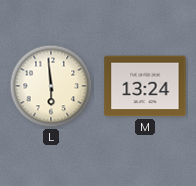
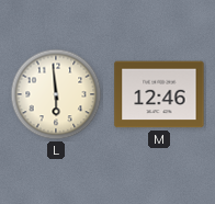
M: 13:24 -> 12:46 (159, 94)
